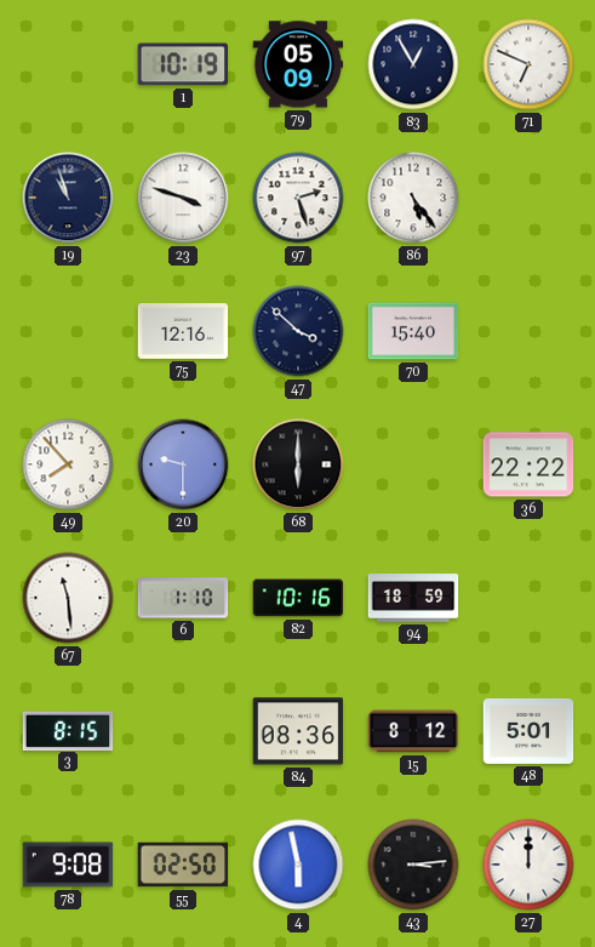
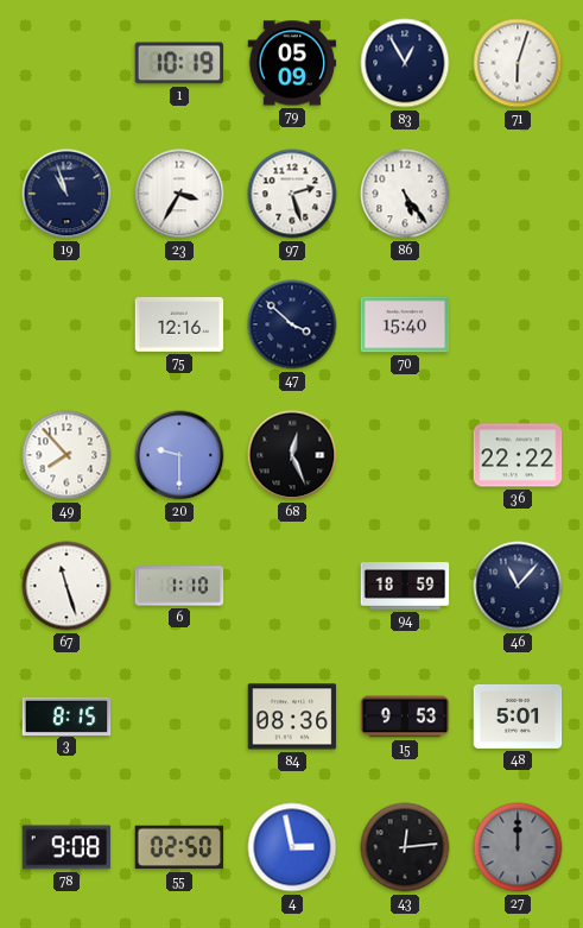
71: 6:49 -> 6:03 (518, 63)
23: 3:48 -> 3:35 (179, 194)
68: 6:00 -> 12:26 (292, 455)
67: 11:29 -> 11:27 (66, 586)
82: 10:16 -> none (298, 598)
46: none -> 11:07 (518, 586)
15: 8:12 -> 9:53 (405, 716)
4: 5:58 -> 2:58 (292, 847)
43: 3:14 -> 12:14 (405, 847)
27 dial: white -> grey (518, 847)
